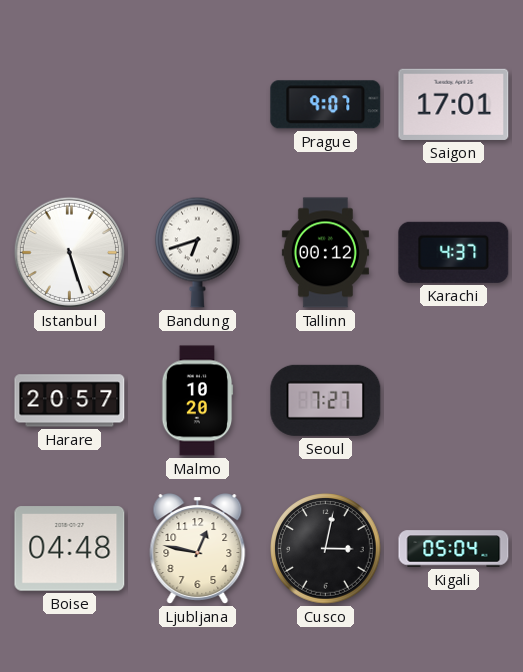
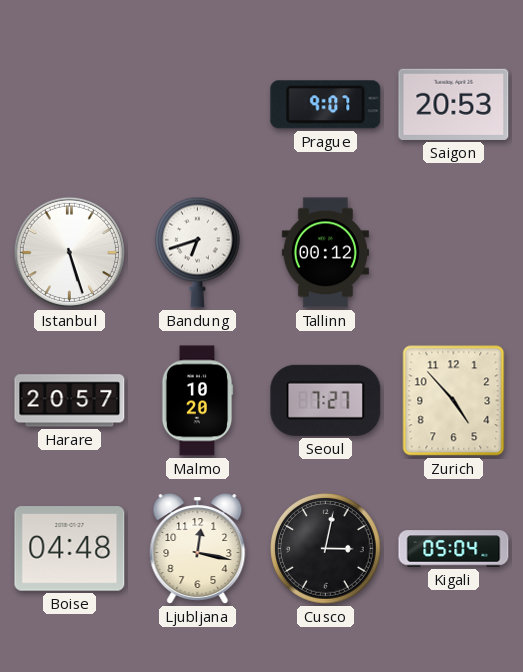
Saigon: 17:01 -> 20:53 (454, 104)
Karachi: 4:37 -> none (454, 252)
Zurich: none -> 4:53 (454, 401)
Ljubljana: 12:47 -> 12:17 (198, 549)
